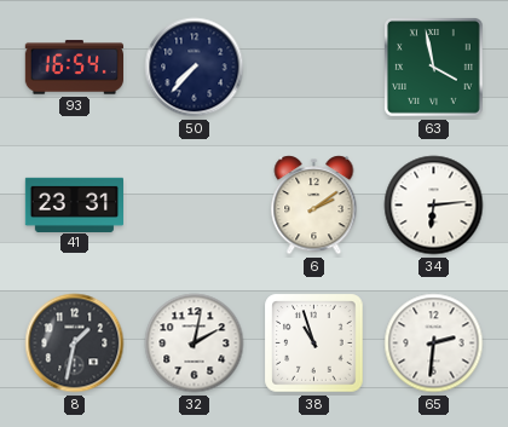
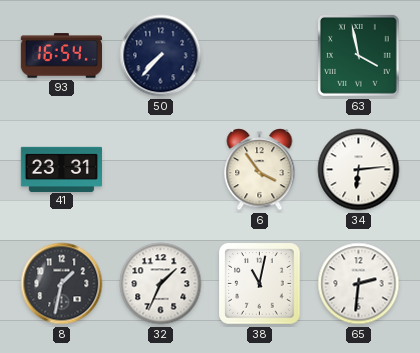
6: 2:09 -> 3:54 (260, 170)
32: 2:02 -> 1:34 (161, 284)
38: 10:57 -> 11:02 (260, 284)
